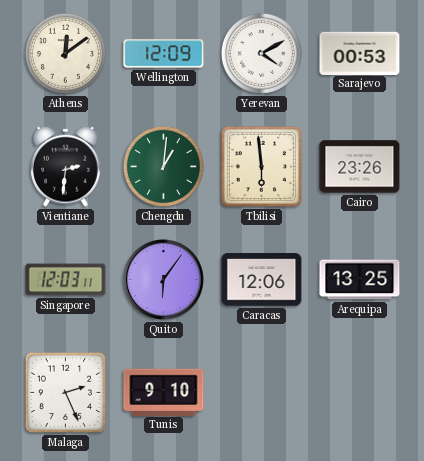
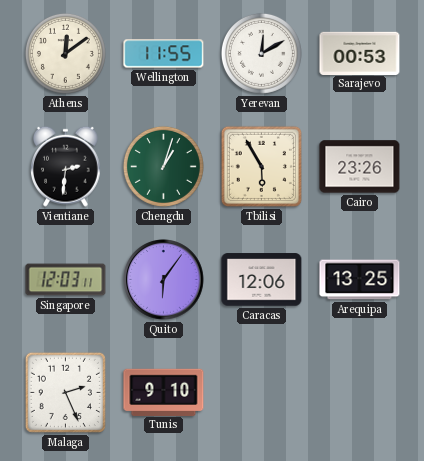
Wellington: 12:09 -> 11:55 (164, 54)
Yerevan: 4:10 -> 12:10 (261, 53)
Chengdu: 1:01 -> 1:03 (163, 166)
Tbilisi: 5:59 -> 5:55 (261, 166)
